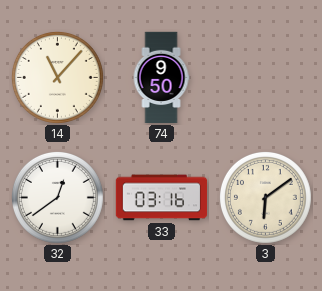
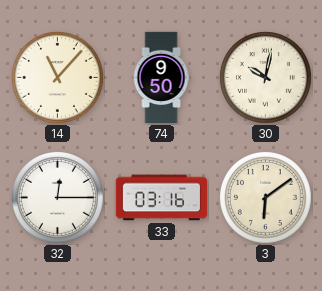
30: none -> 10:02 (265, 77)
32: 12:39 -> 12:15 (57, 197)
